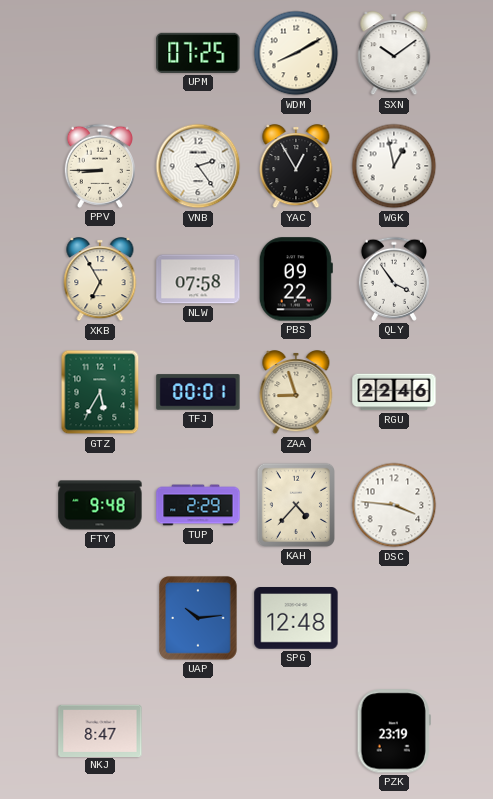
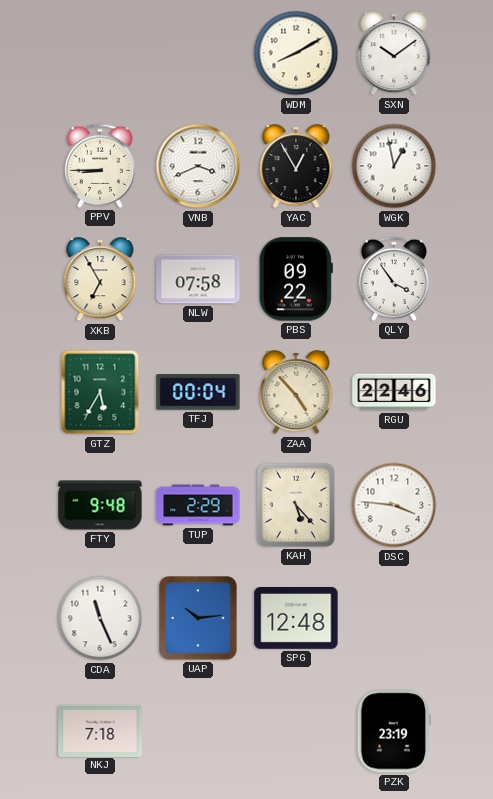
UPM: 07:25 -> none (198, 53)
VNB: 2:24 -> 3:41 (198, 166)
TFJ: 00:01 -> 00:04 (198, 392)
ZAA: 8:57 -> 4:53 (296, 393)
KAH: 4:37 -> 5:23 (296, 505)
CDA: none -> 11:26 (100, 618)
NKJ: 8:47 -> 7:18 (100, 730)
